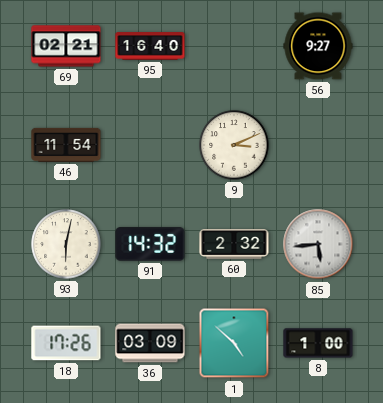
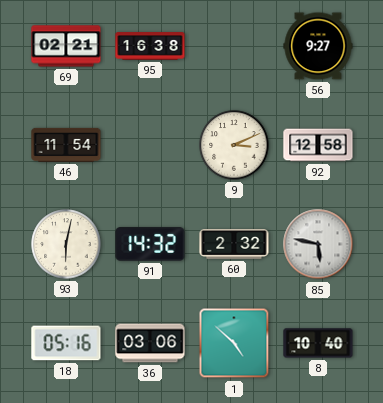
95: 16:40 -> 16:38 (150, 46)
92: none -> 12:58 (318, 145)
85: 5:44 -> 5:47 (318, 244)
18: 17:26 -> 05:16 (66, 343)
36: 03:09 -> 03:06 (150, 343)
8: 1:00 -> 10:40 (318, 343)
